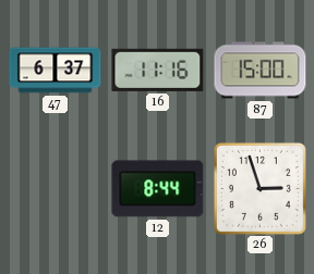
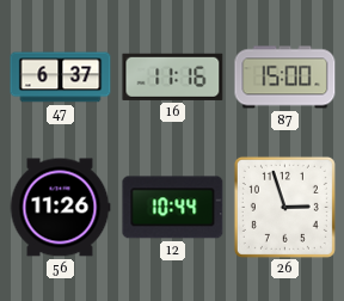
56: none -> 11:26 (60, 208)
12: 8:44 -> 10:44 (173, 208)
